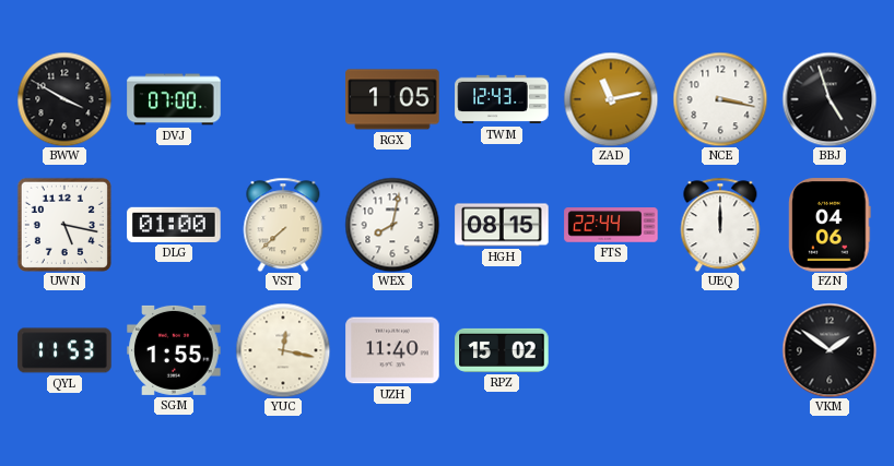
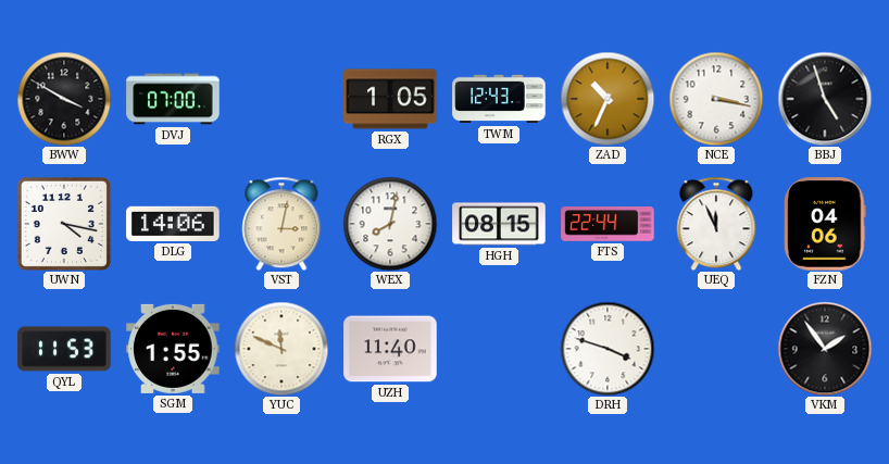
ZAD: 11:13 -> 10:34 (608, 99)
UWN: 5:17 -> 4:17 (64, 224)
DLG: 01:00 -> 14:06 (173, 224)
VST: 7:38 -> 3:02 (281, 224)
UEQ: 12:00 -> 11:56 (716, 224)
YUC: 12:17 -> 11:49 (281, 349)
RPZ: 15:02 -> none (502, 350)
DRH: none -> 3:48 (608, 349)
VKM: 1:51 -> 1:54 (825, 349)
